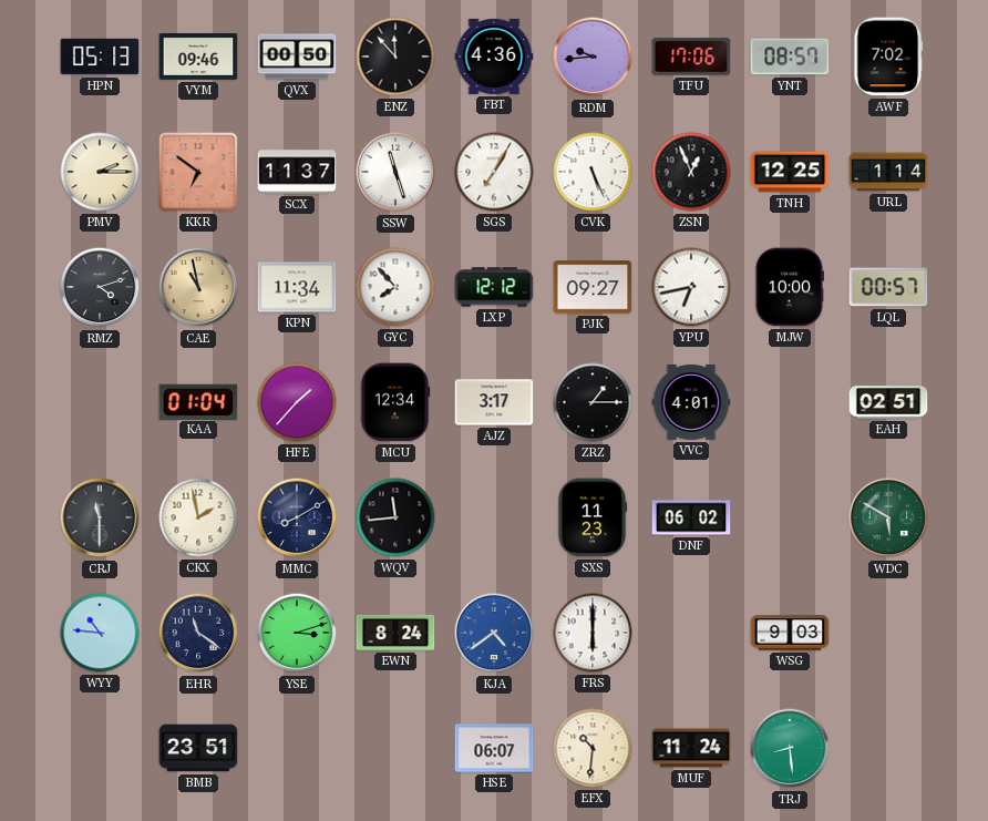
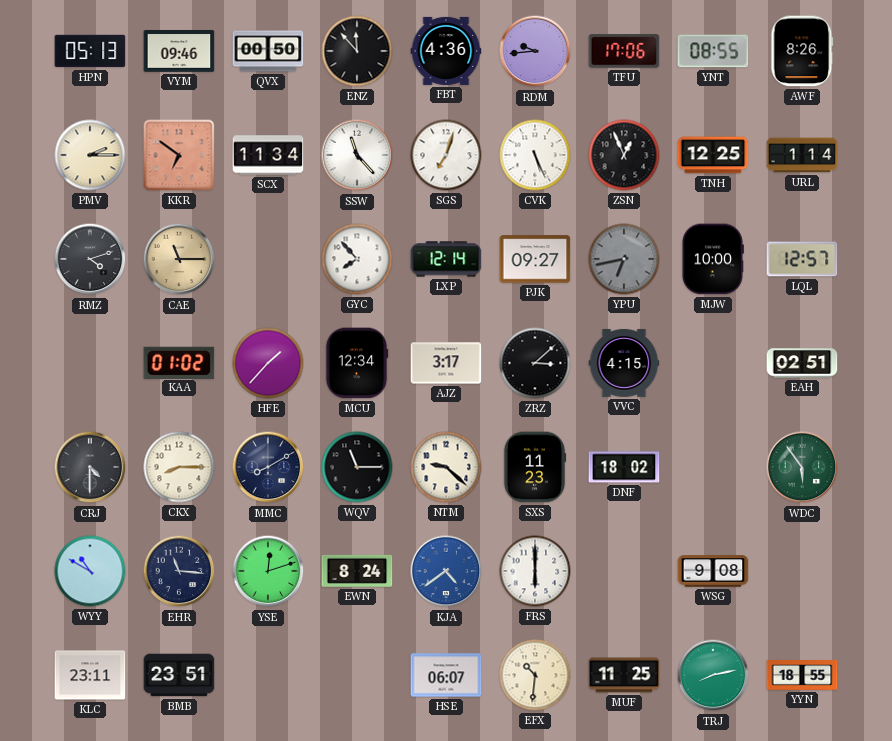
YNT: 08:57 -> 08:55 (713, 51)
AWF: 7:02 -> 8:26 (802, 51)
SCX: 11:37 -> 11:34 (268, 155)
SSW: 11:27 -> 11:23 (357, 155)
SGS: 7:05 -> 7:03 (446, 155)
CAE: 10:58 -> 11:15 (179, 259)
KPN: 11:34 -> none (297, 287)
LXP: 12:12 -> 12:14 (446, 259)
YPU dial: white -> grey (624, 259)
LQL: 00:57 -> 12:57 (802, 259)
KAA: 01:04 -> 01:02 (179, 362)
ZRZ: 1:15 -> 3:08 (535, 363)
VVC: 4:01 -> 4:15 (624, 363)
CRJ: 11:30 -> 4:30 (90, 467)
CKX: 1:58 -> 8:15 (179, 467)
WQV: 11:44 -> 11:15 (357, 467)
NTM: none -> 9:22 (446, 467)
DNF: 06:02 -> 18:02 (624, 467)
WDC: 5:50 -> 5:54 (802, 467)
WYY: 10:46 -> 10:50 (90, 571)
EHR: 11:21 -> 11:16 (179, 571)
YSE: 3:12 -> 12:12 (268, 571)
WSG: 9:03 -> 9:08 (713, 571)
KLC: none -> 23:11 (90, 675)
MUF: 11:24 -> 11:25 (624, 675)
TRJ: 8:29 -> 8:13 (713, 675)
YYN: none -> 18:55 (802, 676)
